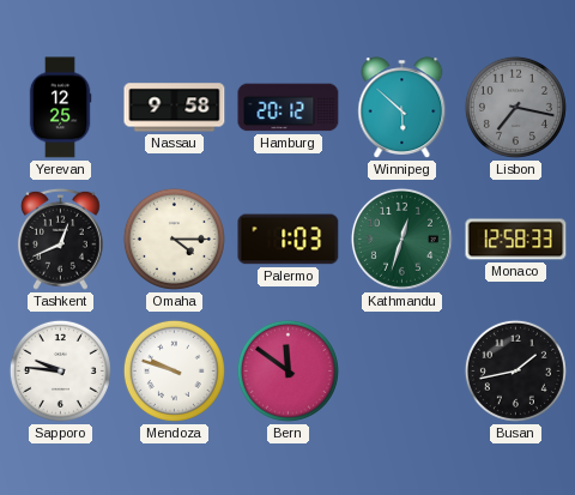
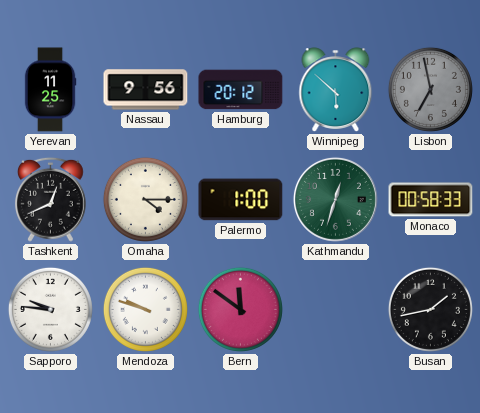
Yerevan: 12:25 -> 11:25 (50, 90)
Nassau: 9:58 -> 9:56 (146, 90)
Lisbon: 7:17 -> 6:58 (430, 89)
Palermo: 1:03 -> 1:00 (241, 200)
Monaco: 12:58 -> 00:58 (431, 200)
